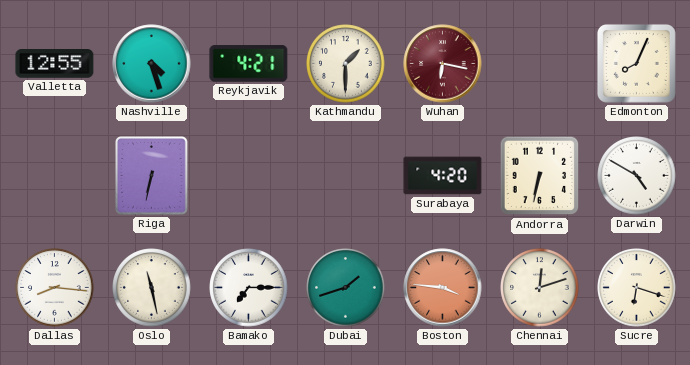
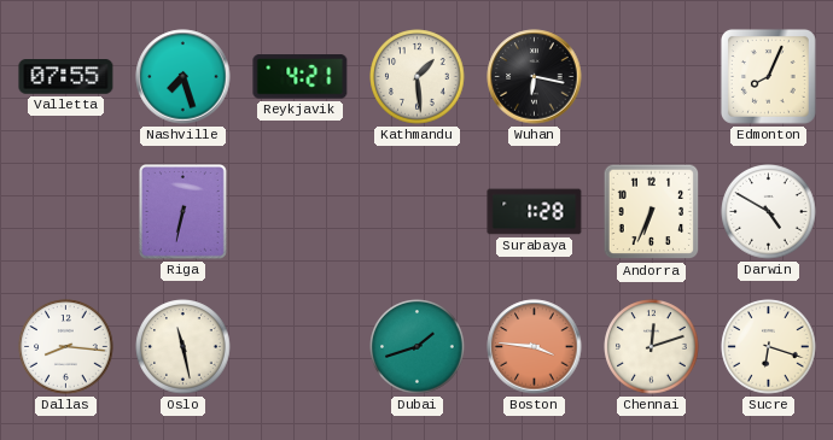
Valletta: 12:55 -> 07:55 (66, 77)
Nashville: 4:27 -> 7:27 (184, 77)
Kathmandu: 1:30 -> 1:29 (418, 77)
Wuhan dial: burgundy -> black (535, 77)
Surabaya: 4:20 -> 1:28 (535, 212)
Andorra: 6:32 -> 6:34 (652, 212)
Bamako: 7:15 -> none (249, 288)
